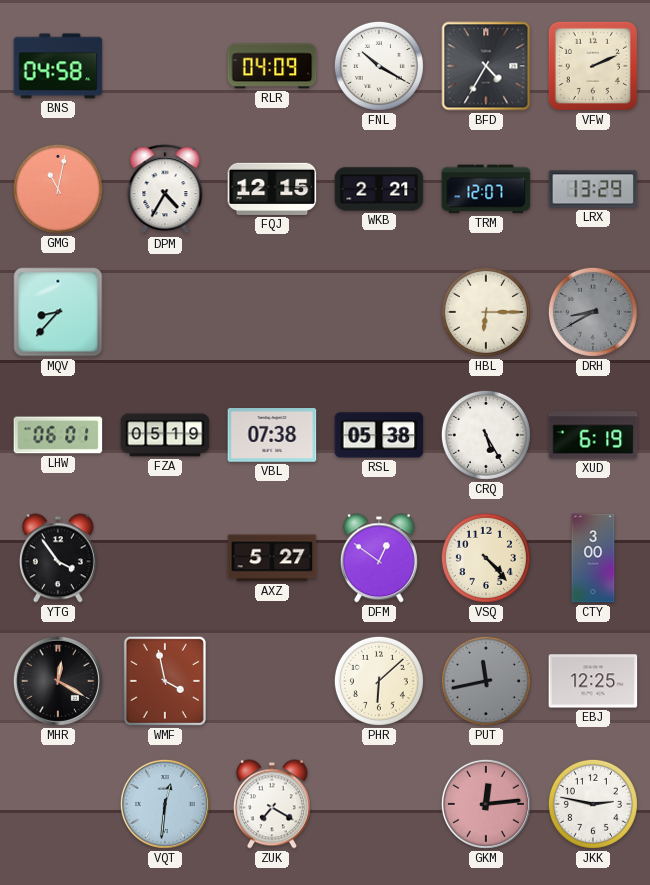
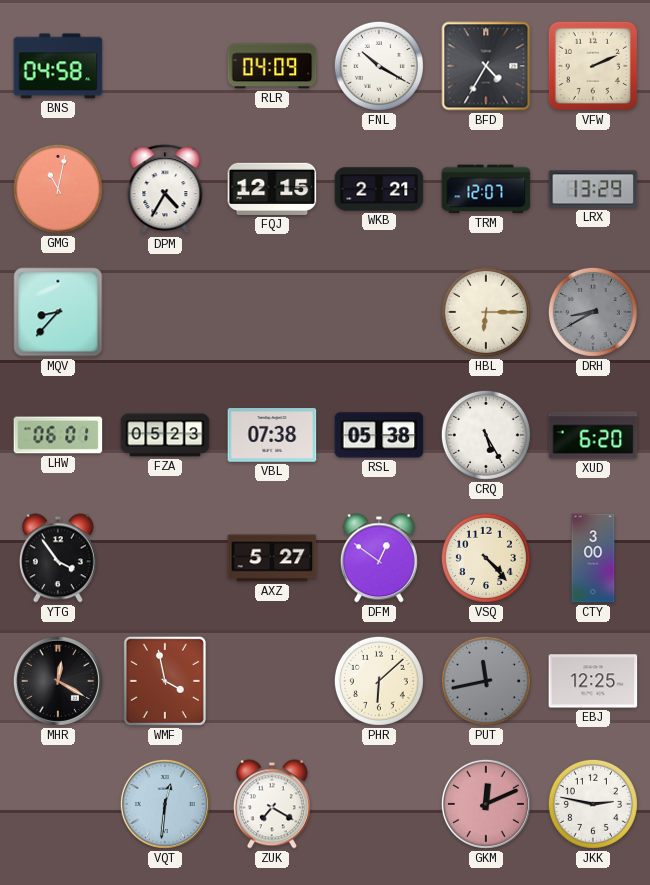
FZA: 05:19 -> 05:23 (165, 435)
XUD: 6:19 -> 6:20 (593, 435)
GKM: 12:14 -> 12:11 (486, 804)
